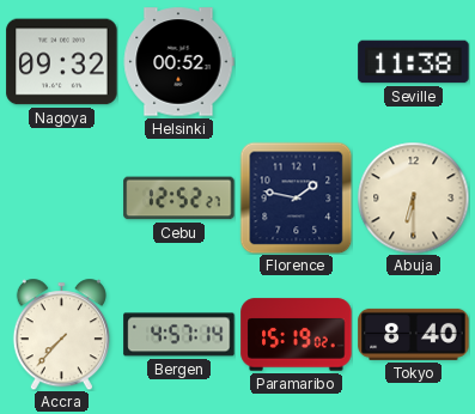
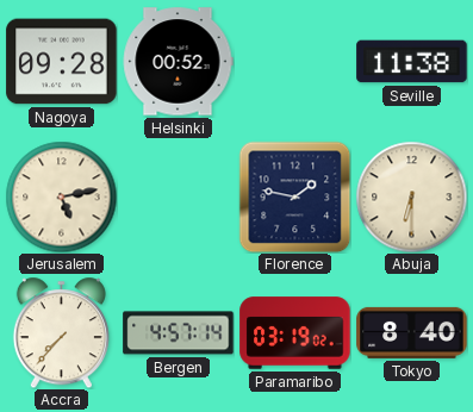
Nagoya: 09:32 -> 09:28 (62, 62)
Jerusalem: none -> 5:13 (61, 196)
Cebu: 12:52 -> none (179, 199)
Paramaribo: 15:19 -> 03:19 (295, 333)
